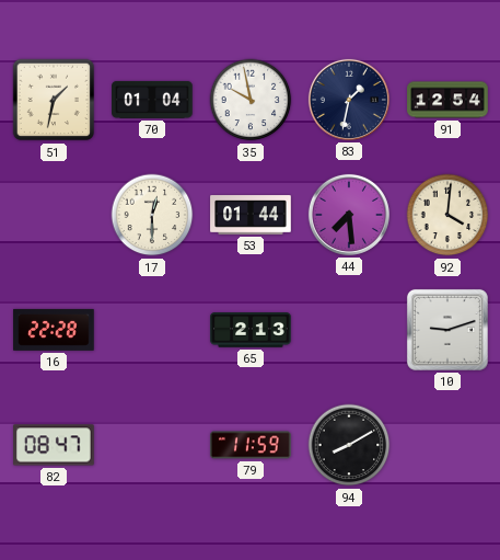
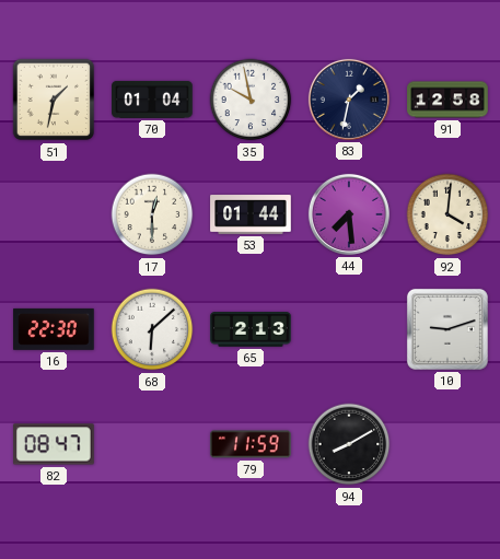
91: 12:54 -> 12:58 (447, 100)
16: 22:28 -> 22:30 (54, 329)
68: none -> 6:08 (152, 329)
